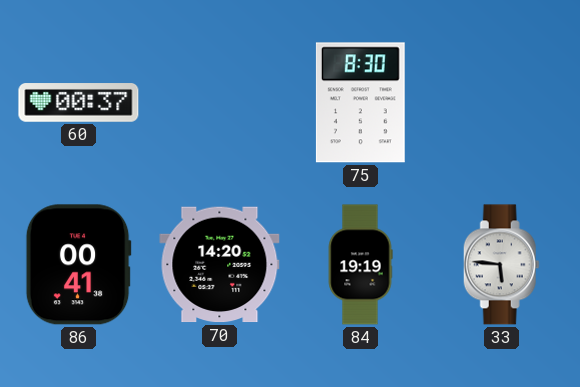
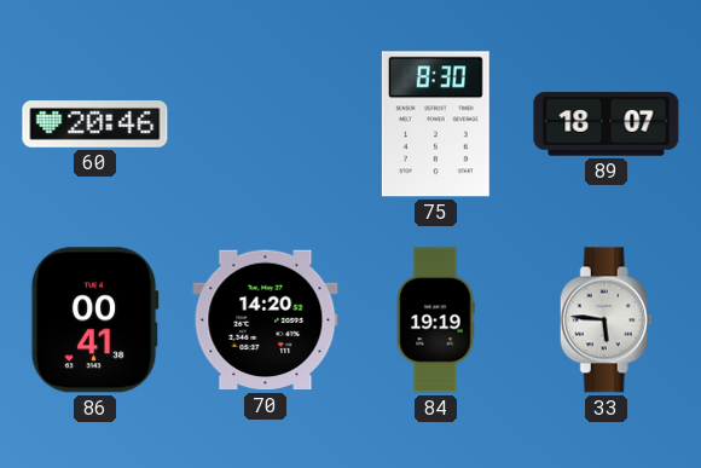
60: 00:37 -> 20:46 (95, 125)
89: none -> 18:07 (607, 125)
